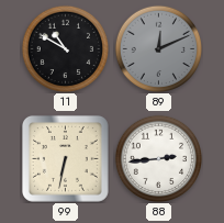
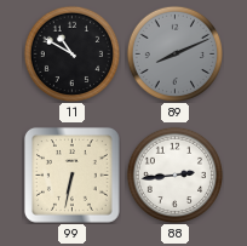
89: 12:11 -> 8:11 (174, 53)
